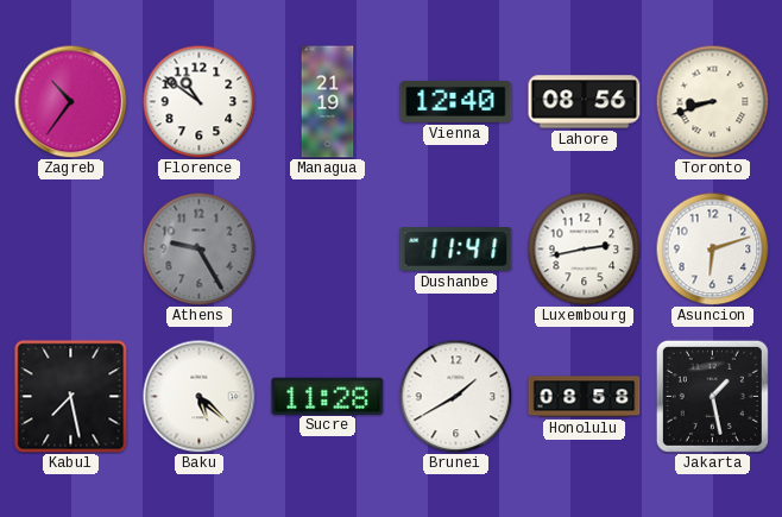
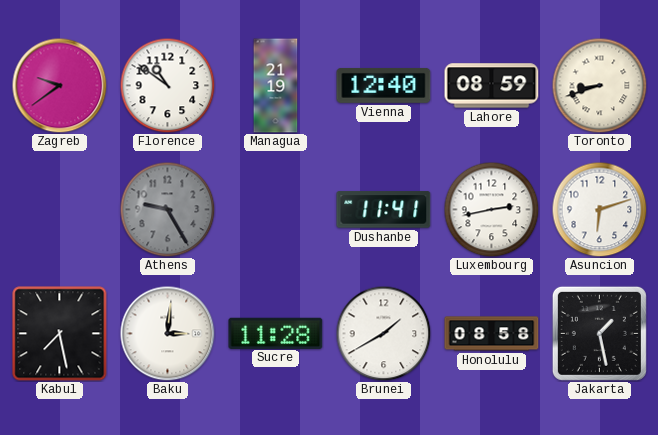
Zagreb: 10:36 -> 9:39 (59, 85)
Lahore: 08:56 -> 08:59 (492, 86)
Baku: 5:22 -> 3:01 (167, 333)
